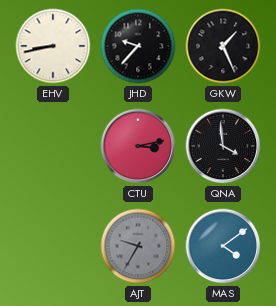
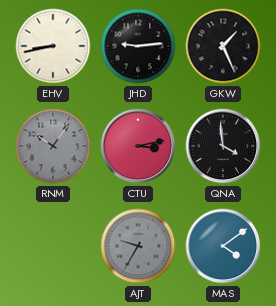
JHD: 9:37 -> 9:14 (138, 46)
RNM: none -> 10:06 (53, 146)
